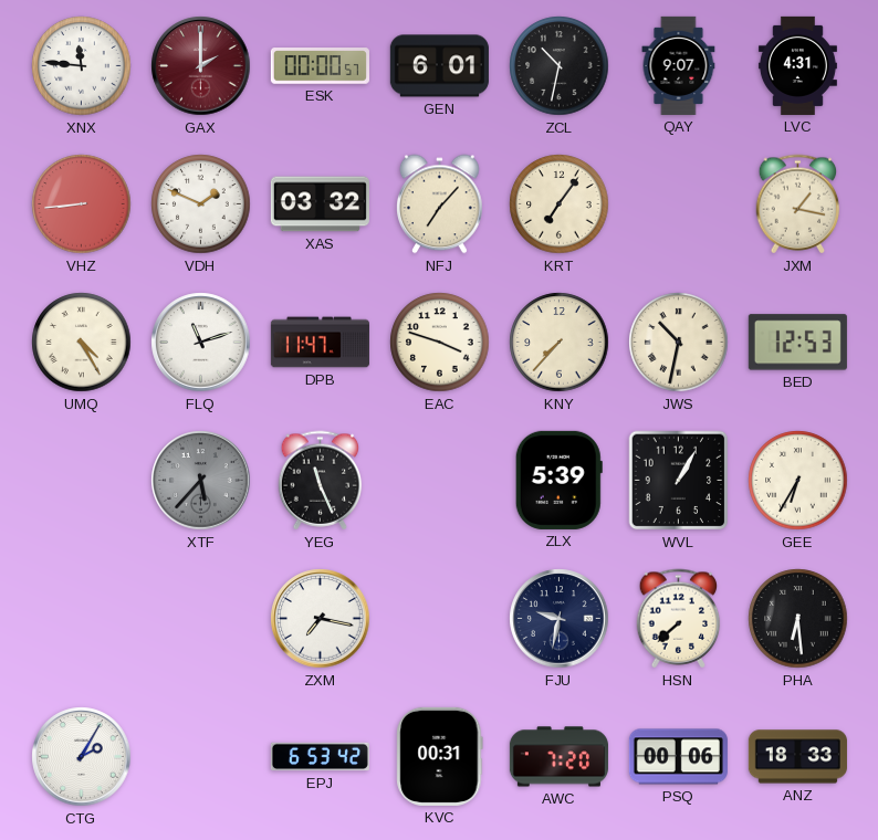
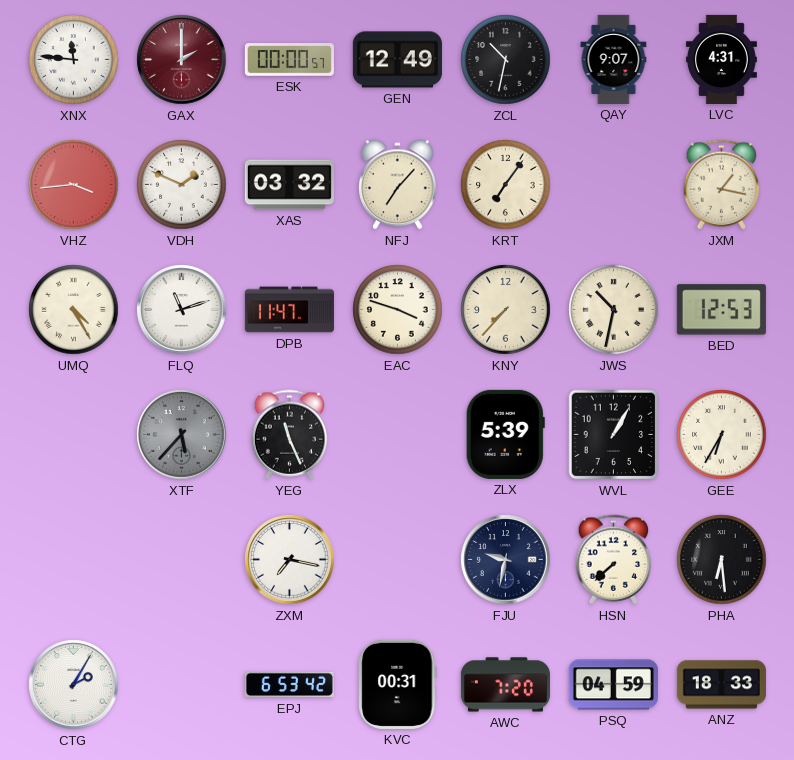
GEN: 6:01 -> 12:49 (397, 60)
VHZ: 8:44 -> 3:44 (74, 185)
PSQ: 00:06 -> 04:59 (613, 685)
